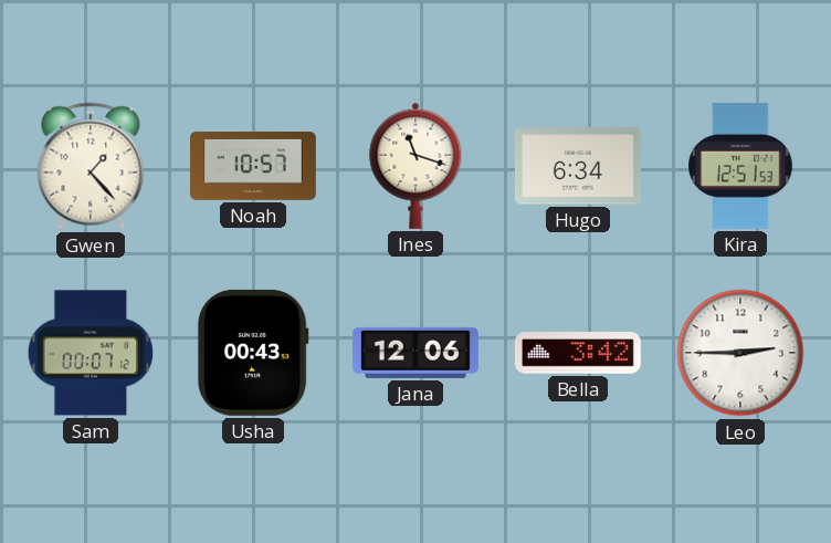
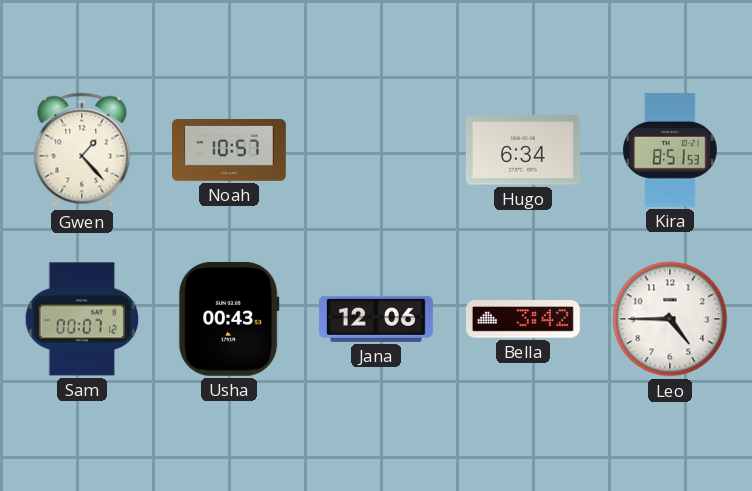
Ines: 11:18 -> none (415, 166)
Kira: 12:51 -> 8:51 (670, 150)
Leo: 2:45 -> 4:45 (670, 319)
